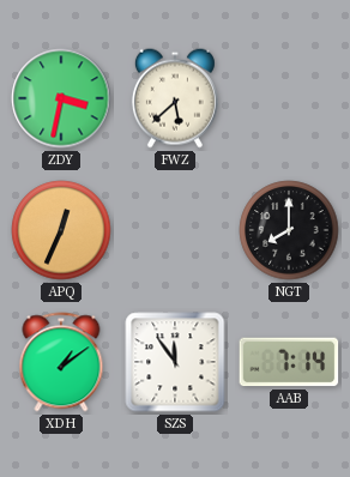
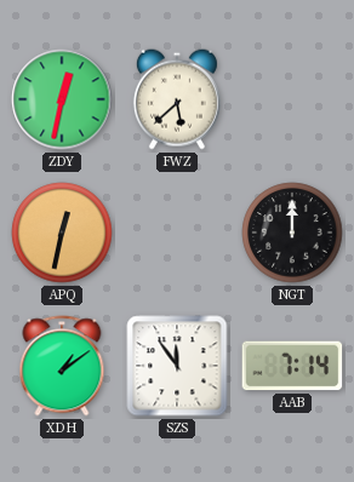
ZDY: 3:32 -> 12:32 (62, 99)
APQ: 12:34 -> 12:32 (62, 233)
NGT: 8:00 -> 12:00 (292, 233)
